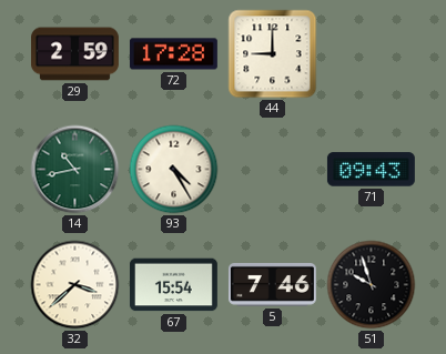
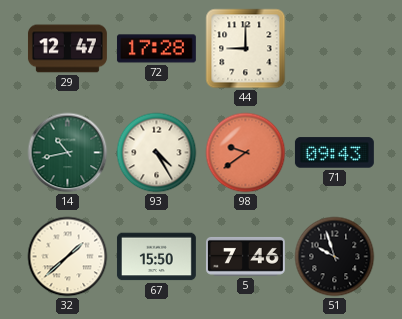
29: 2:59 -> 12:47 (67, 49)
98: none -> 9:39 (246, 153)
32: 3:38 -> 1:38 (68, 257)
67: 15:54 -> 15:50 (156, 257)
